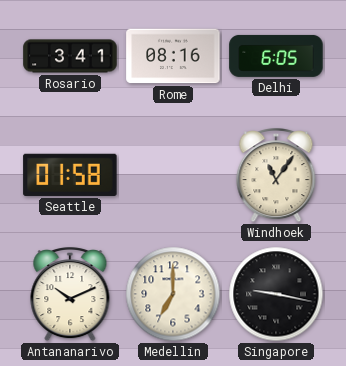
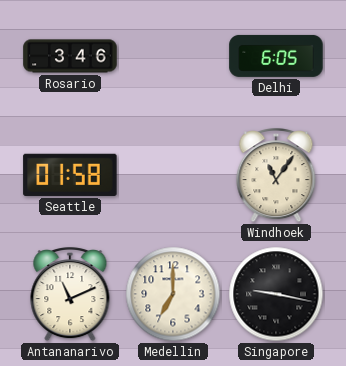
Rosario: 3:41 -> 3:46 (70, 56)
Rome: 08:16 -> none (173, 56)
Antananarivo: 10:11 -> 11:11 (70, 295)
